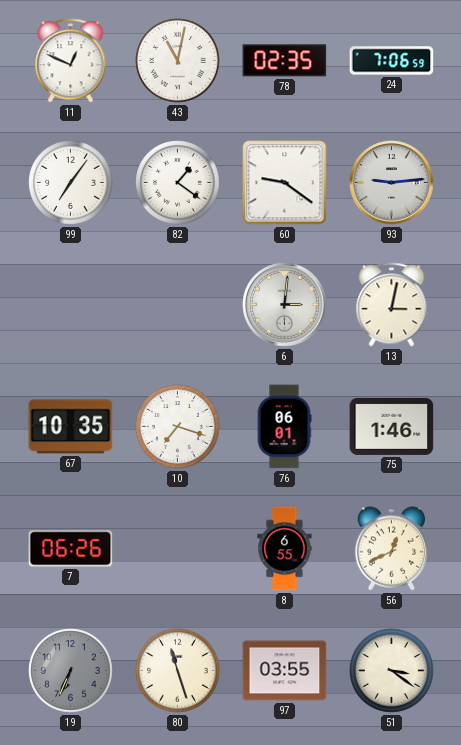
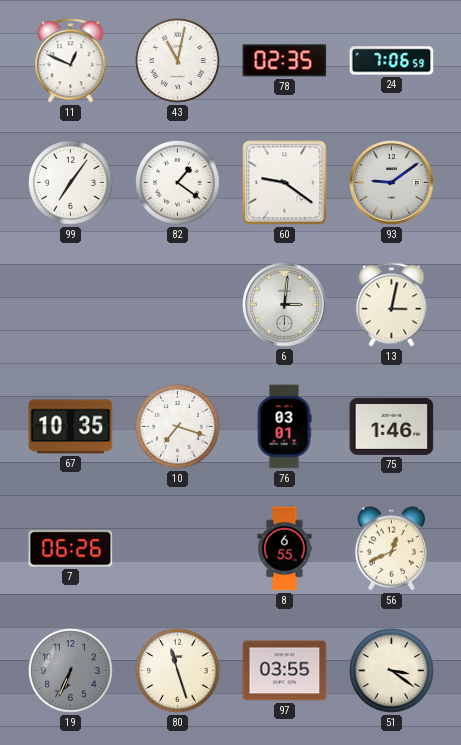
93: 9:14 -> 9:09 (392, 183)
76: 06:01 -> 03:01 (284, 427)
